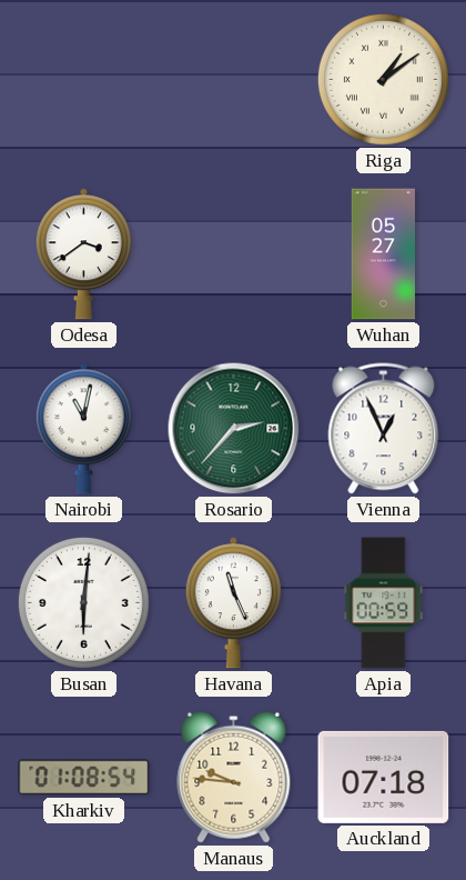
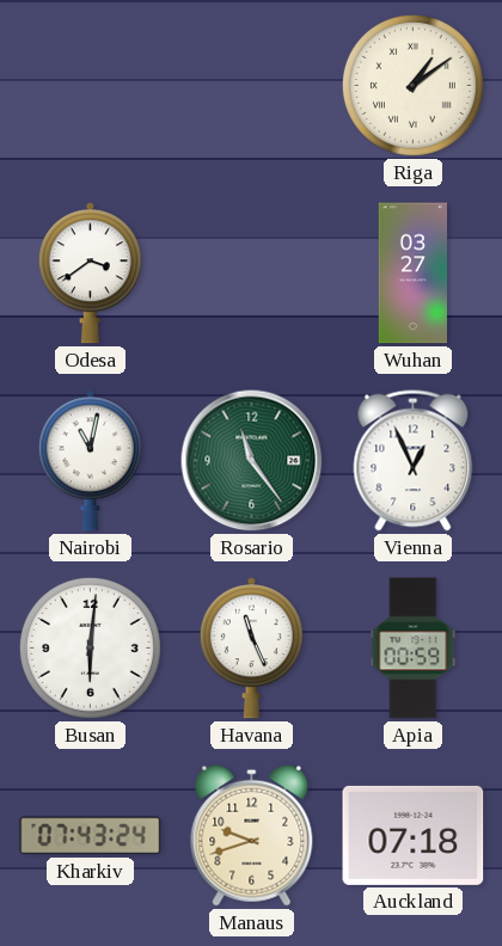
Wuhan: 05:27 -> 03:27 (412, 274)
Rosario: 2:37 -> 11:24 (252, 461)
Kharkiv: 01:08 -> 07:43 (91, 836)
Manaus: 9:46 -> 9:42 (252, 835)
